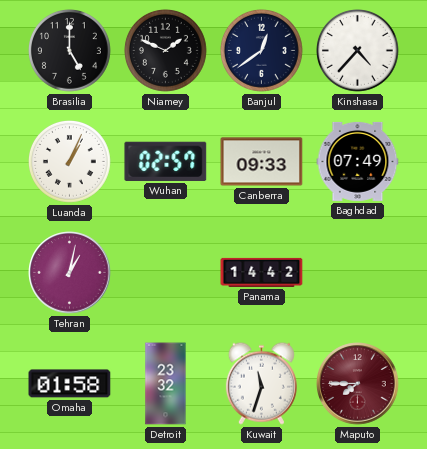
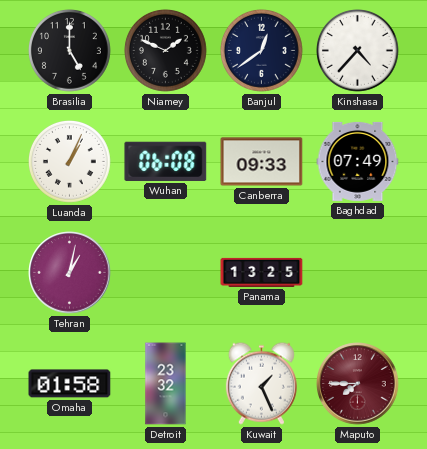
Wuhan: 02:57 -> 06:08 (166, 161)
Panama: 14:42 -> 13:25 (262, 272)
Kuwait: 11:33 -> 1:26 (261, 383)
